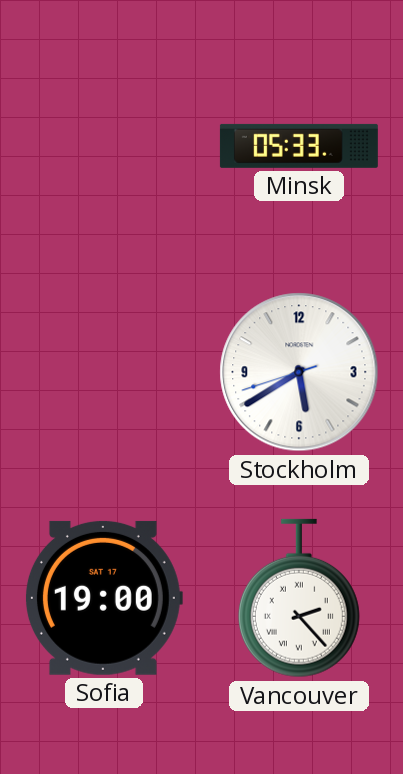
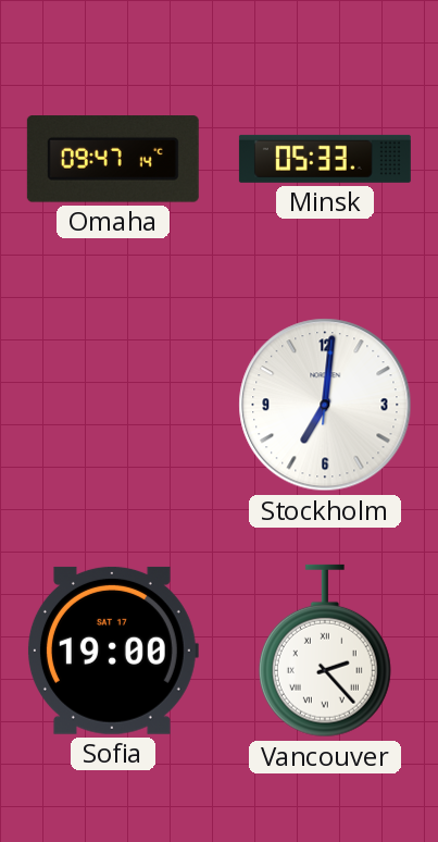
Omaha: none -> 09:47 (113, 159)
Stockholm: 5:39 -> 7:01 (325, 405)
